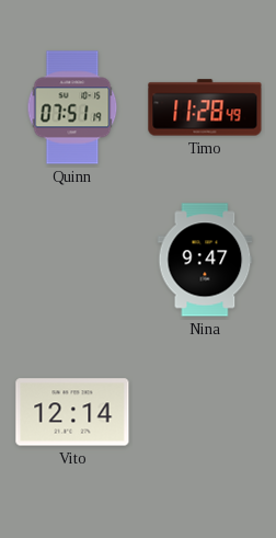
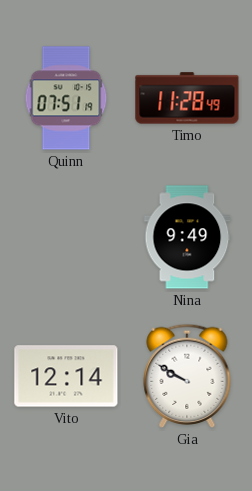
Nina: 9:47 -> 9:49 (187, 237)
Gia: none -> 9:50 (187, 376)
